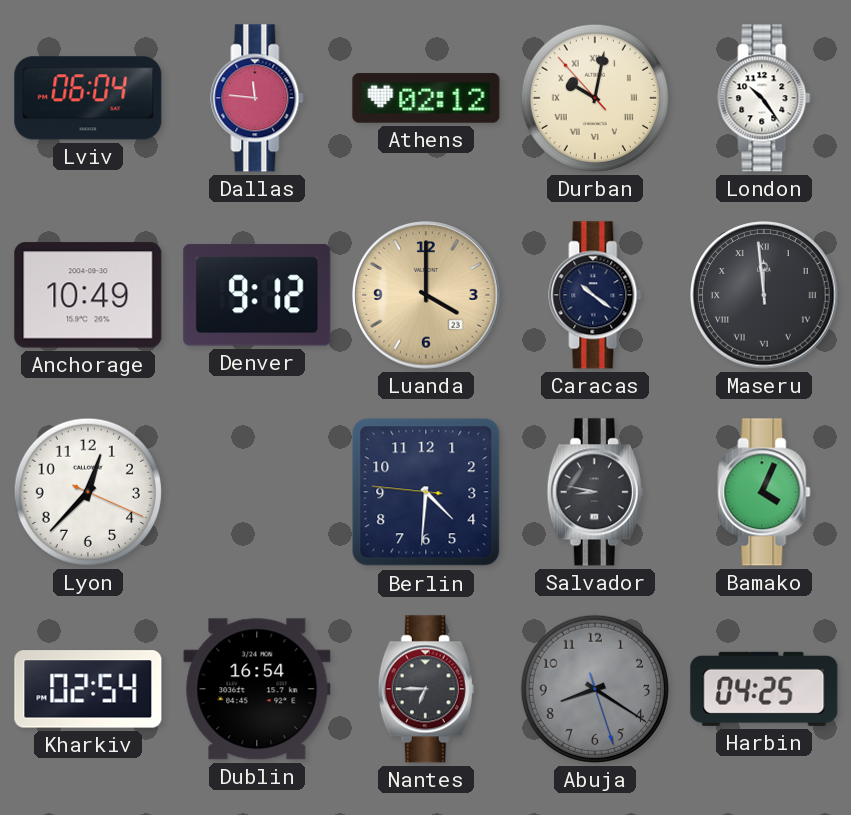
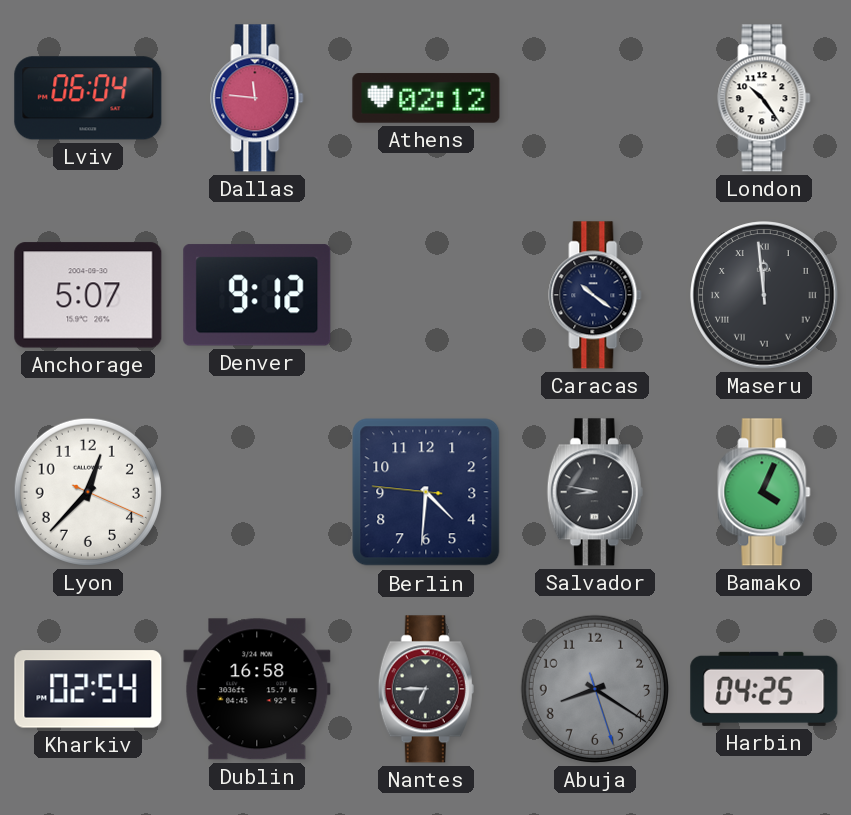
Durban: 10:01 -> none (595, 98)
Anchorage: 10:49 -> 5:07 (88, 295)
Luanda: 4:00 -> none (426, 295)
Dublin: 16:54 -> 16:58 (257, 689)
